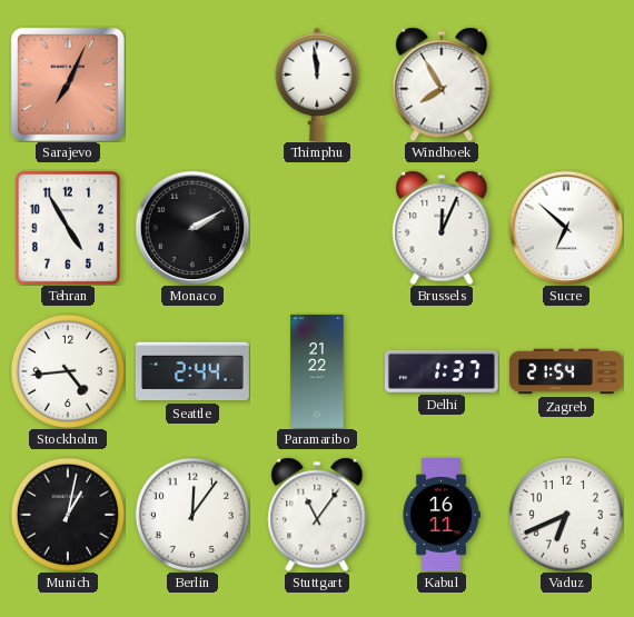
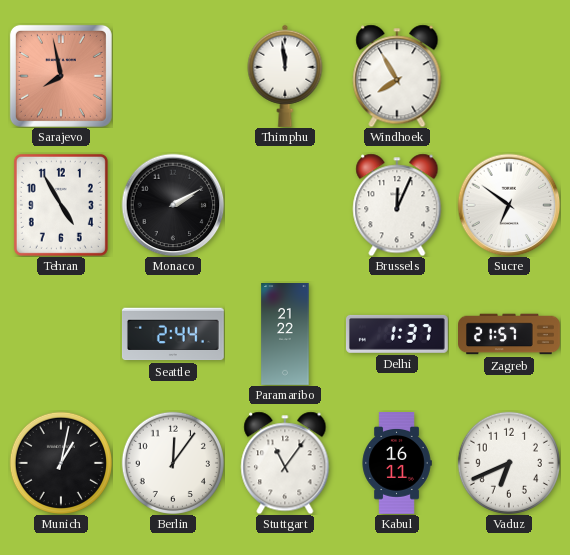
Sarajevo: 7:04 -> 7:58 (61, 76)
Sucre: 6:52 -> 6:51 (509, 205)
Stockholm: 4:44 -> none (68, 371)
Zagreb: 21:54 -> 21:57 (510, 334)
